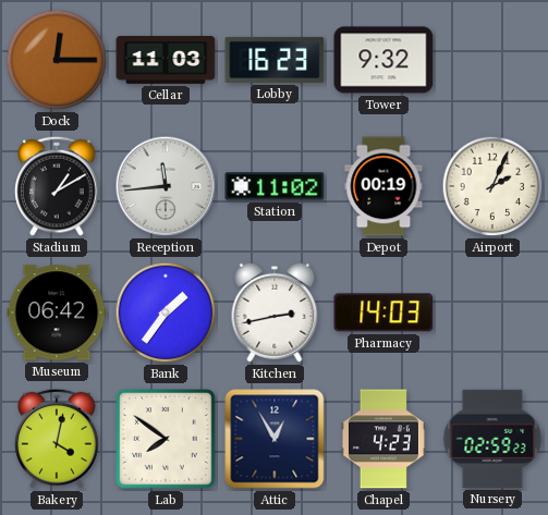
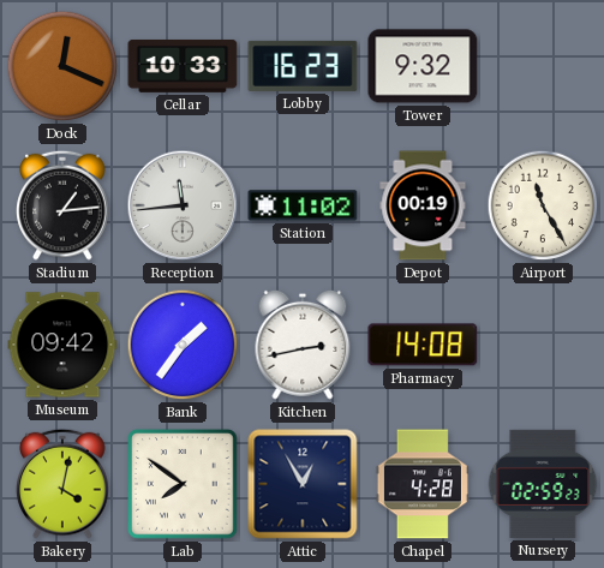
Dock: 12:15 -> 12:19 (62, 66)
Cellar: 11:03 -> 10:33 (183, 66)
Stadium: 1:10 -> 1:14 (62, 205)
Airport: 2:04 -> 11:25 (543, 205)
Museum: 06:42 -> 09:42 (62, 345)
Pharmacy: 14:03 -> 14:08 (423, 345)
Chapel: 4:23 -> 4:28 (423, 484)
